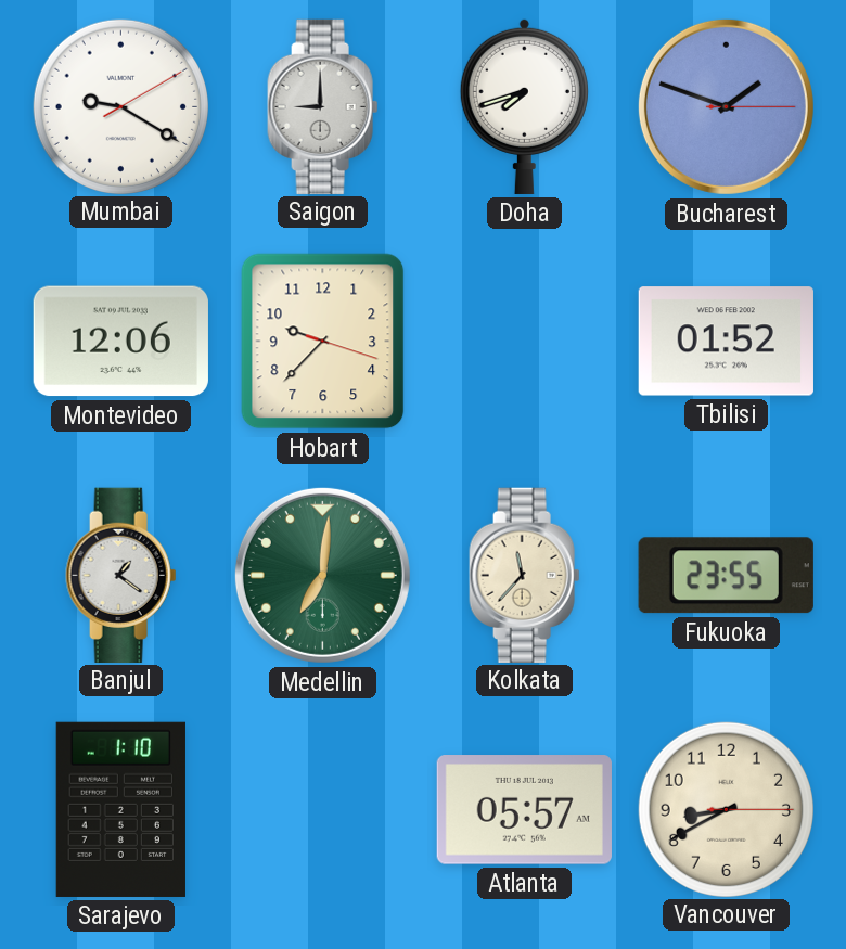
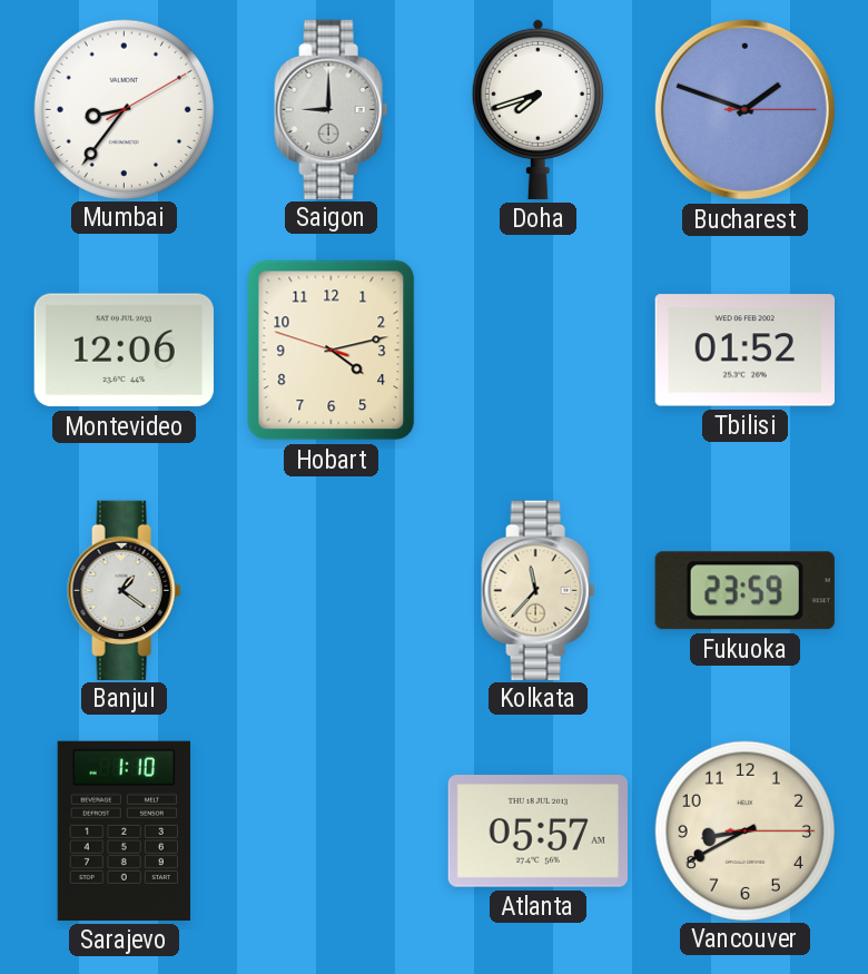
Mumbai: 9:20 -> 8:36 (124, 109)
Hobart: 9:37 -> 4:12 (332, 351)
Medellin: 7:01 -> none (322, 575)
Fukuoka: 23:55 -> 23:59 (744, 591)
